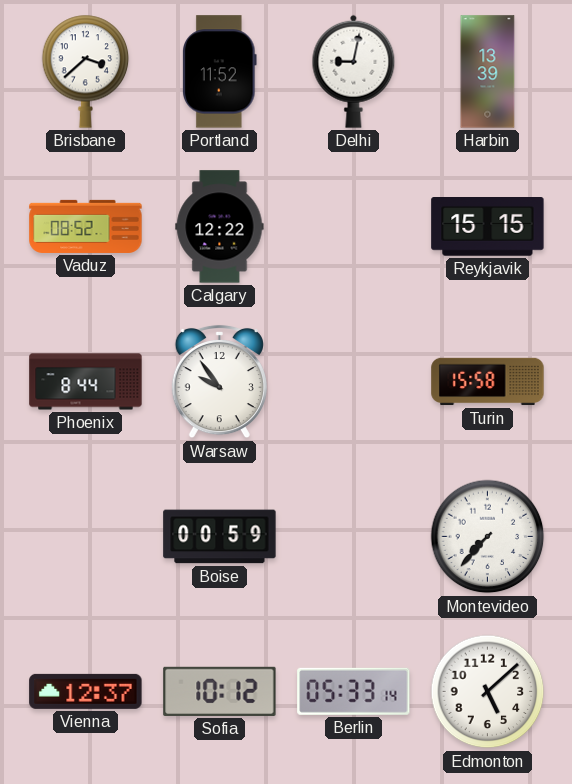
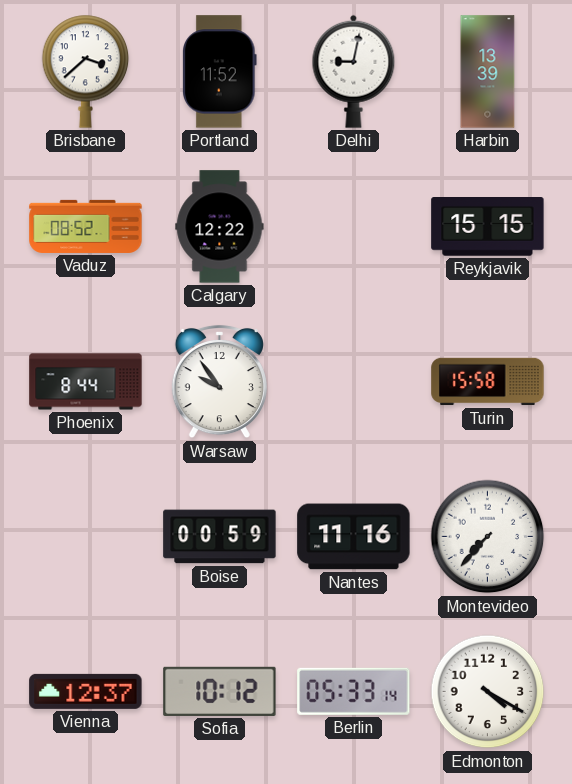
Nantes: none -> 11:16 (354, 537)
Edmonton: 5:08 -> 4:20 (488, 692)
